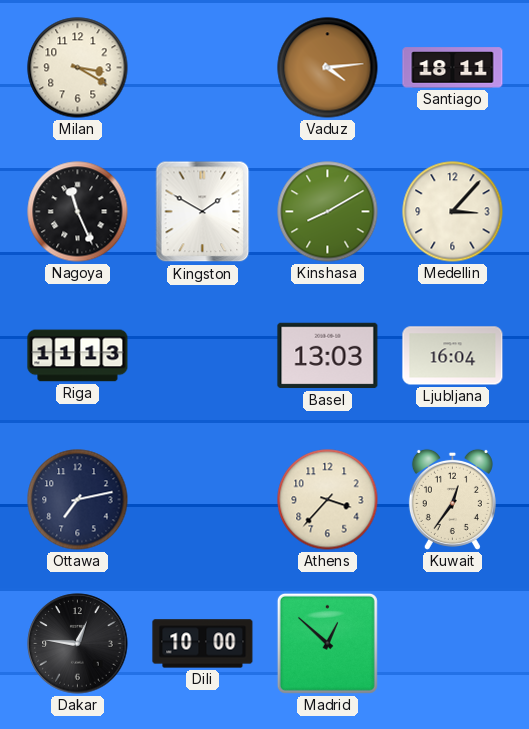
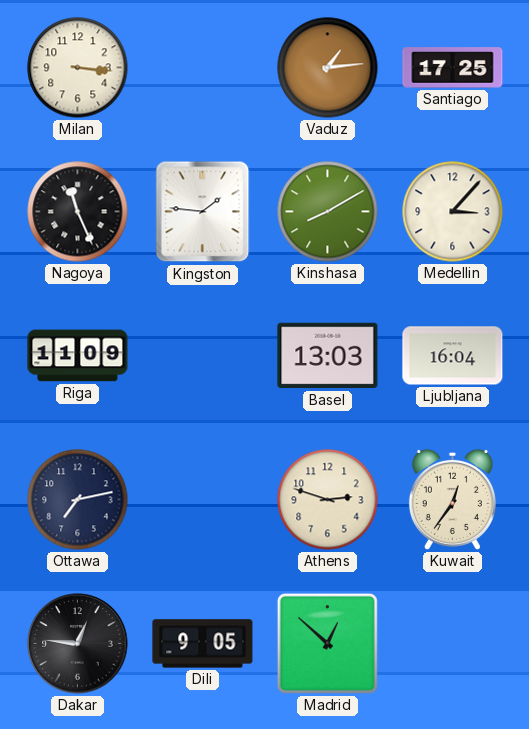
Milan: 3:20 -> 3:16 (78, 68)
Vaduz: 4:14 -> 1:14 (328, 68)
Santiago: 18:11 -> 17:25 (453, 68)
Kingston: 1:50 -> 1:46 (203, 212)
Riga: 11:13 -> 11:09 (78, 356)
Athens: 3:37 -> 2:48 (328, 500)
Dili: 10:00 -> 9:05 (203, 644)
